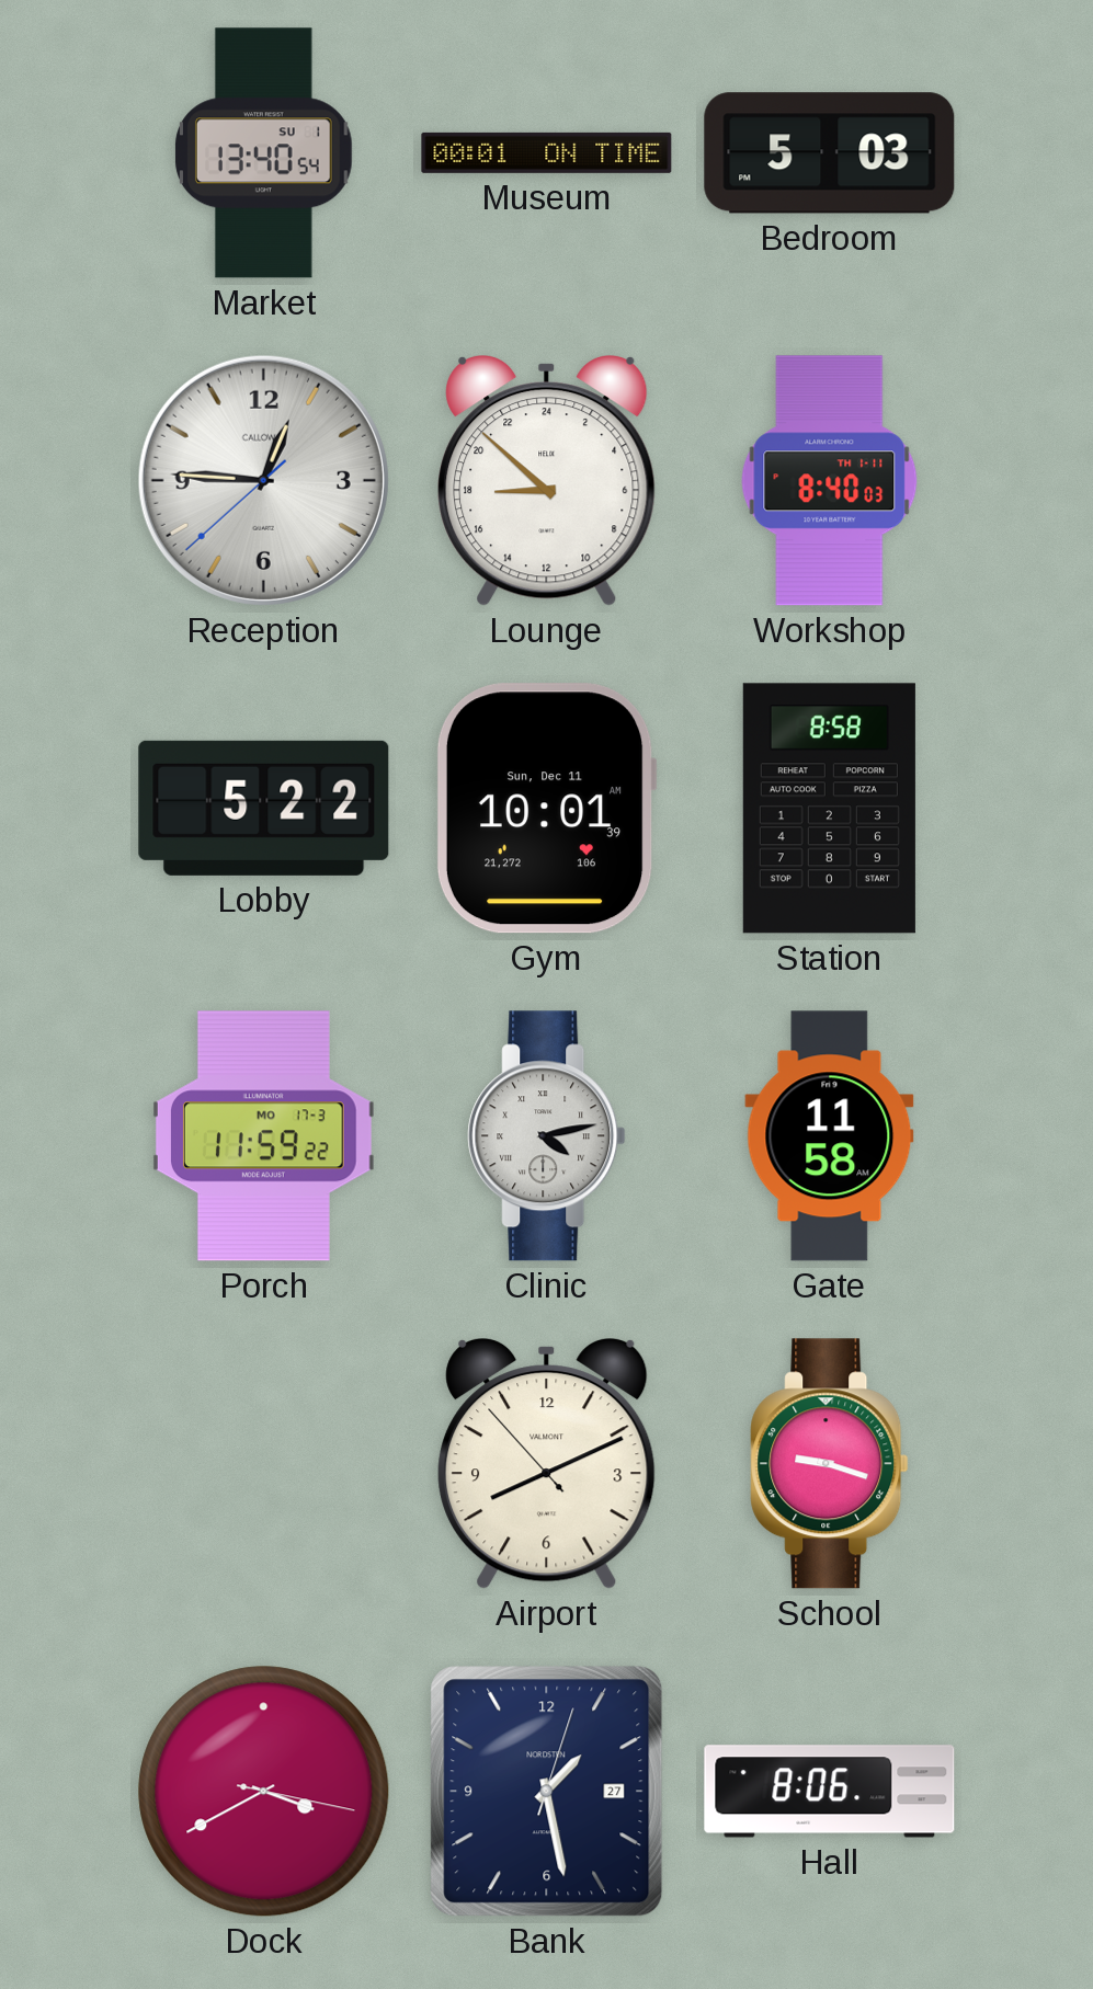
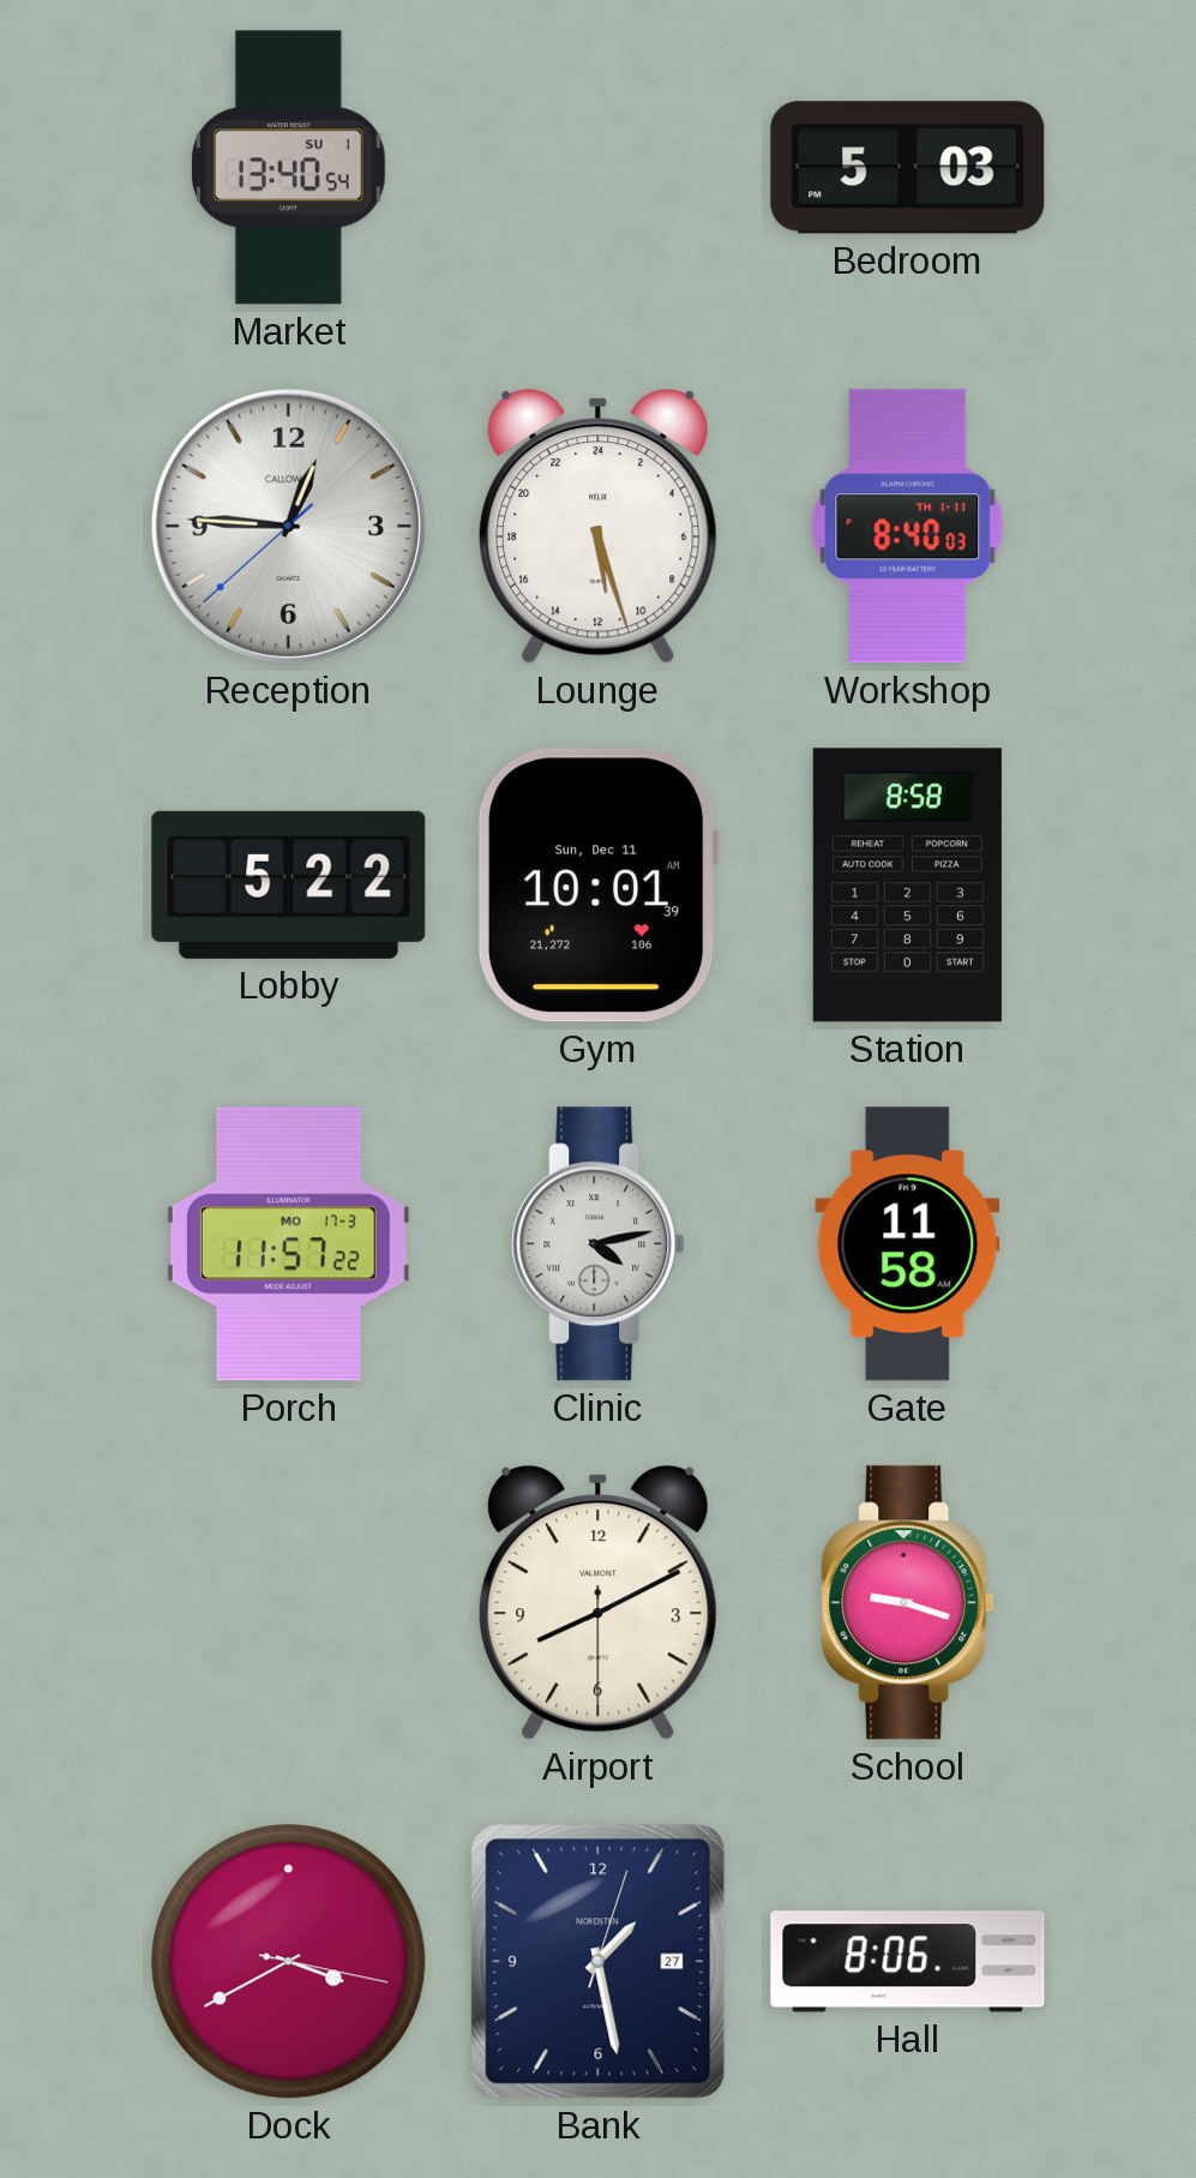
Museum: 00:01 -> none (547, 152)
Lounge: 17:52 -> 11:27 (599, 527)
Porch: 11:59 -> 11:57 (288, 1244)
Airport: 8:10:53 -> 8:10:30 (599, 1603)
